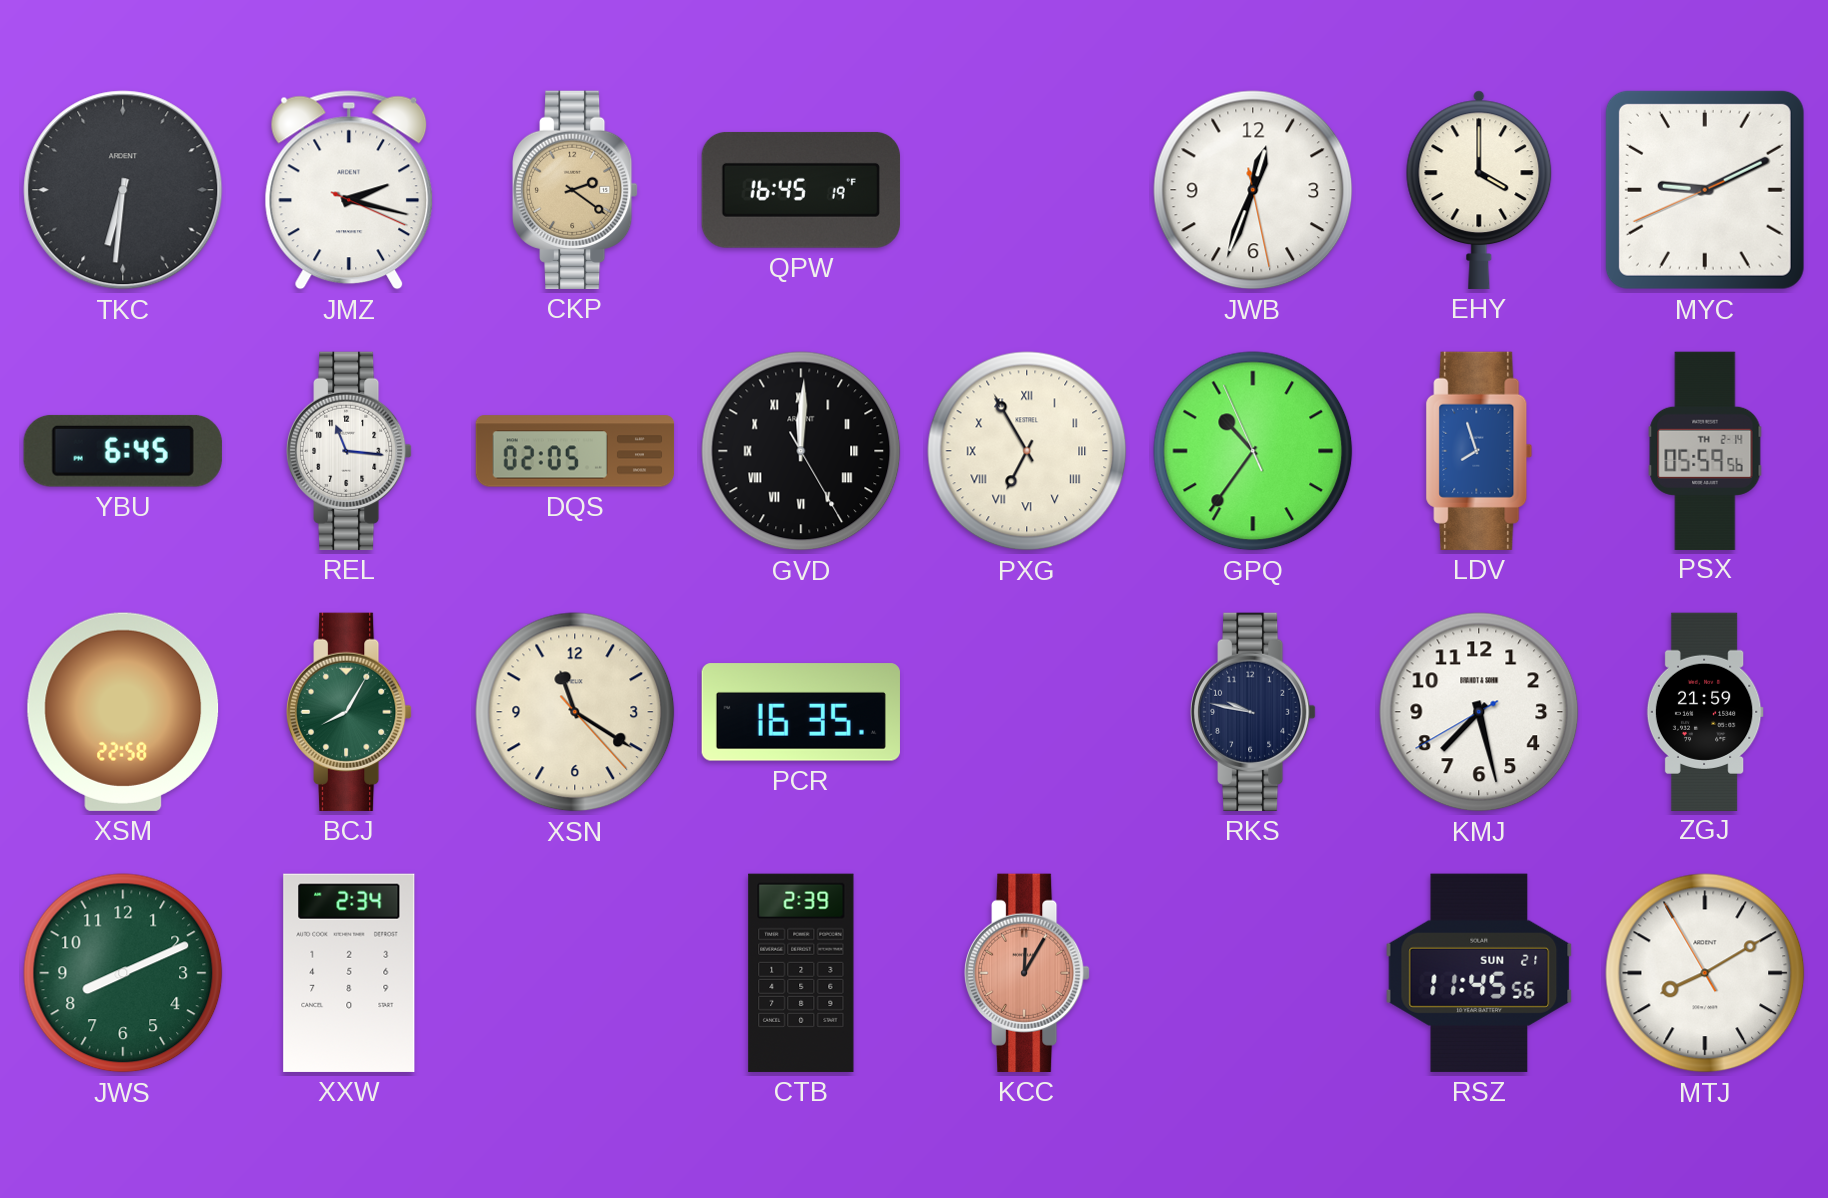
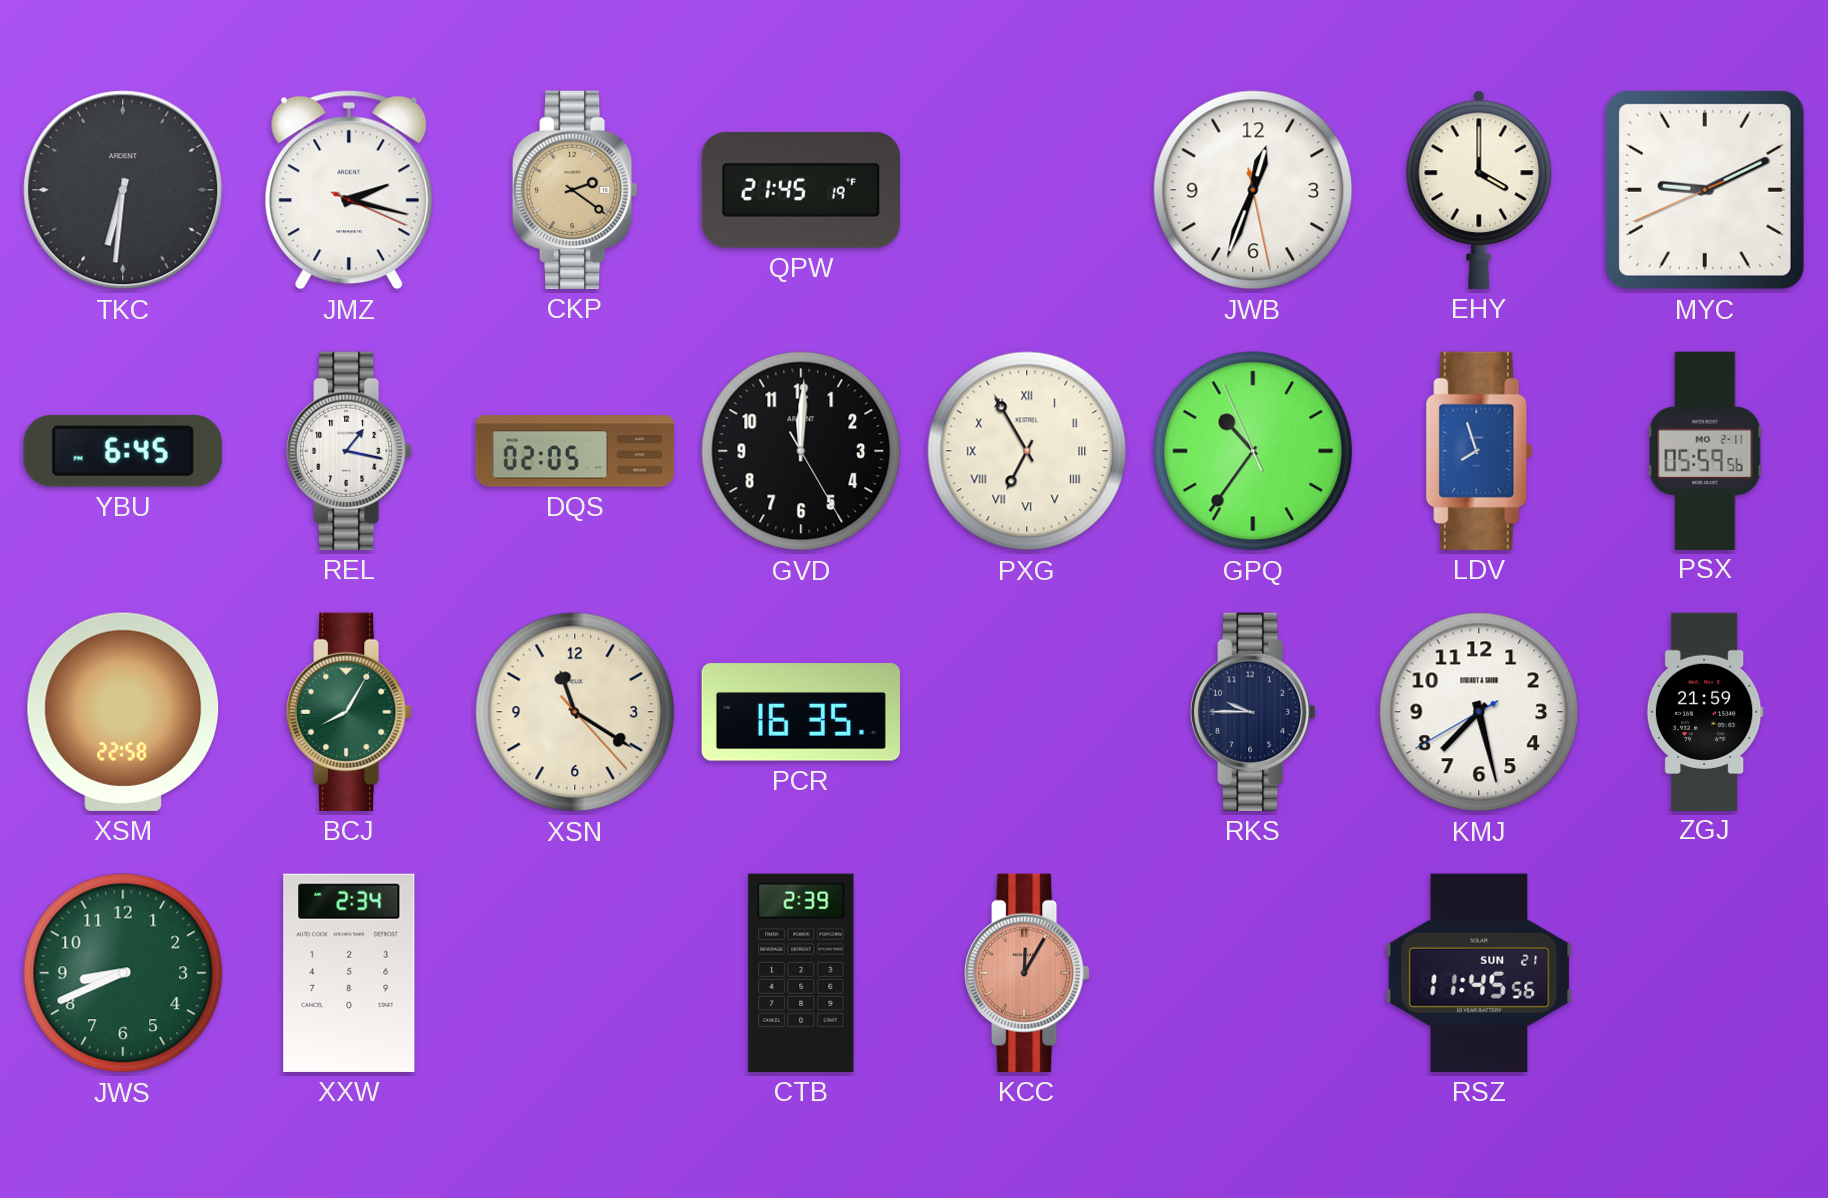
QPW: 16:45 -> 21:45 (801, 190)
REL: 11:16 -> 1:17 (350, 451)
GVD numerals: Roman -> Arabic (801, 451)
PSX date: TH 2-14 -> MO 2-11 (1705, 450)
RKS: 9:47 -> 9:45 (1254, 712)
JWS: 8:11 -> 8:41 (123, 973)
MTJ: 8:09 -> none (1705, 973)
